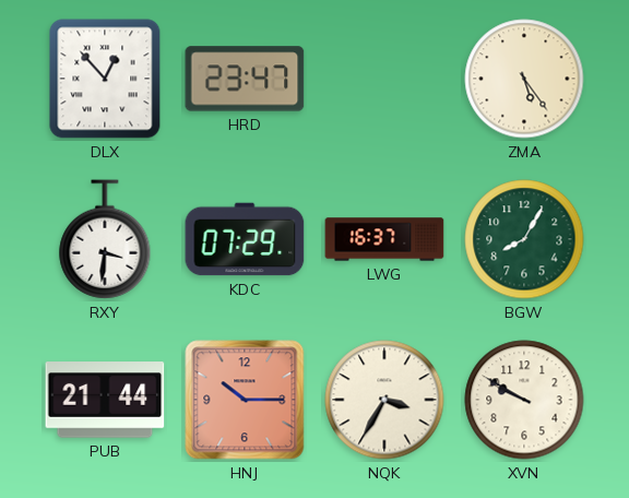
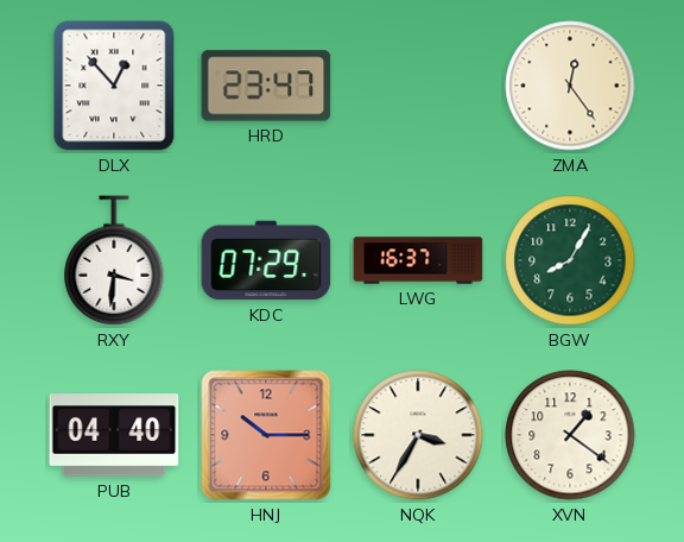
ZMA: 5:24 -> 12:24 (570, 86)
PUB: 21:44 -> 04:40 (114, 435)
XVN: 9:50 -> 1:21 (570, 435)
